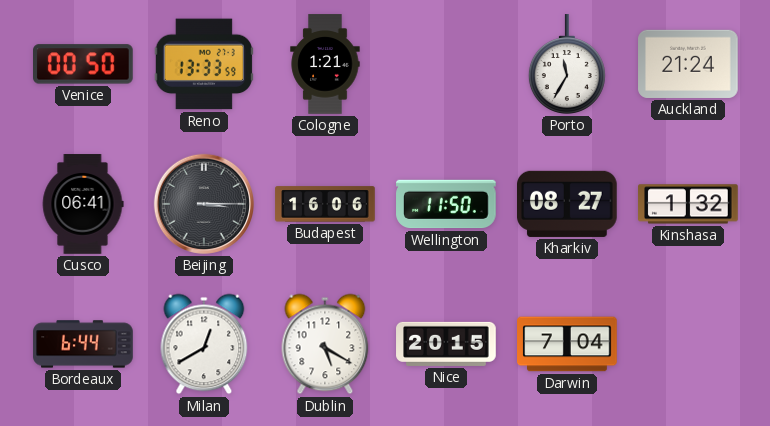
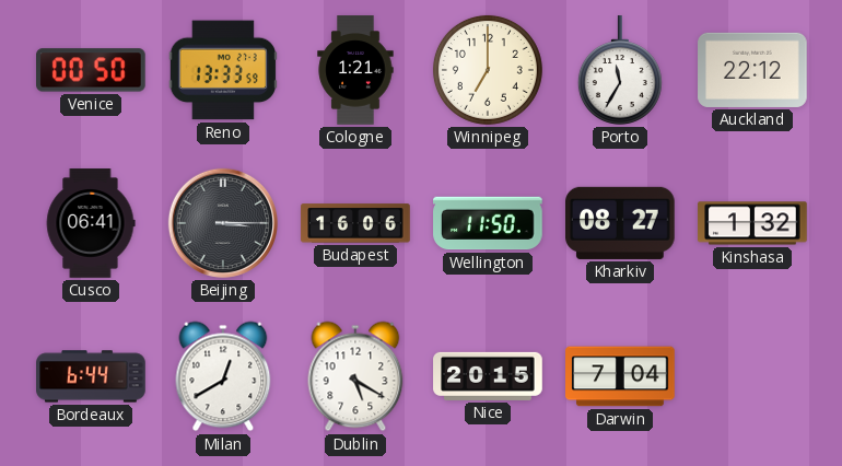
Winnipeg: none -> 7:00 (488, 70)
Auckland: 21:24 -> 22:12 (752, 70)
